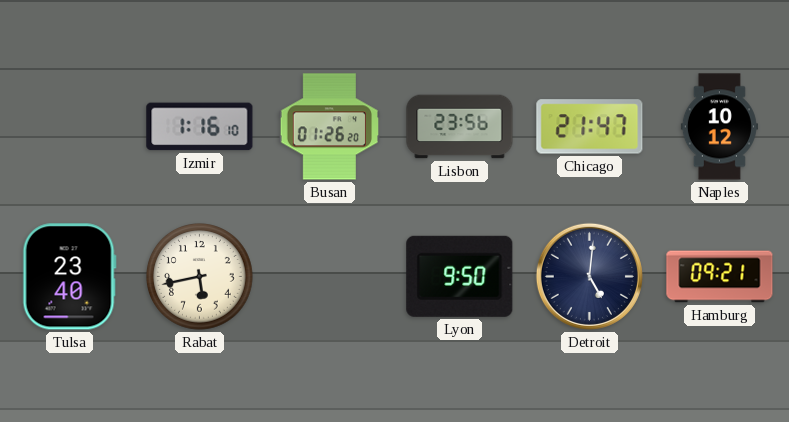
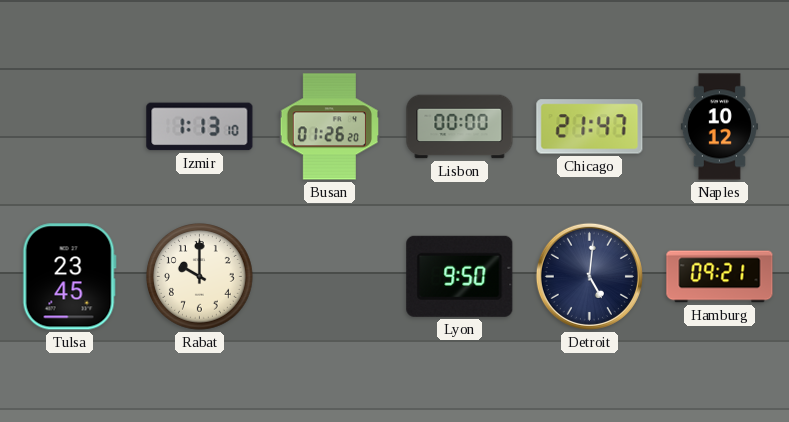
Izmir: 1:16 -> 1:13 (200, 127)
Lisbon: 23:56 -> 00:00 (460, 127)
Tulsa: 23:40 -> 23:45 (69, 277)
Rabat: 5:43 -> 10:00 (200, 277)
